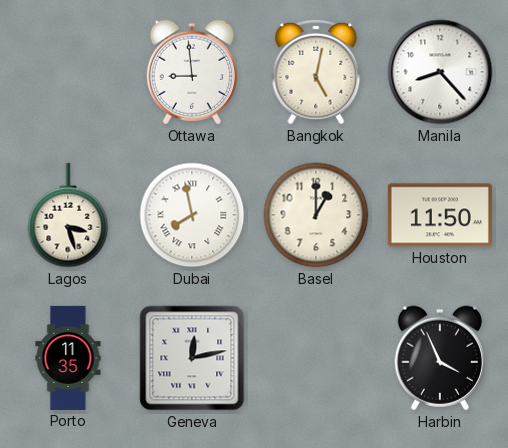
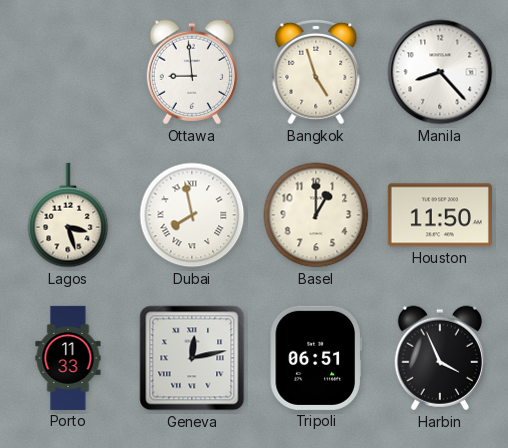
Bangkok: 5:02 -> 4:57 (316, 72)
Porto: 11:35 -> 11:33 (68, 358)
Tripoli: none -> 06:51 (316, 358)
